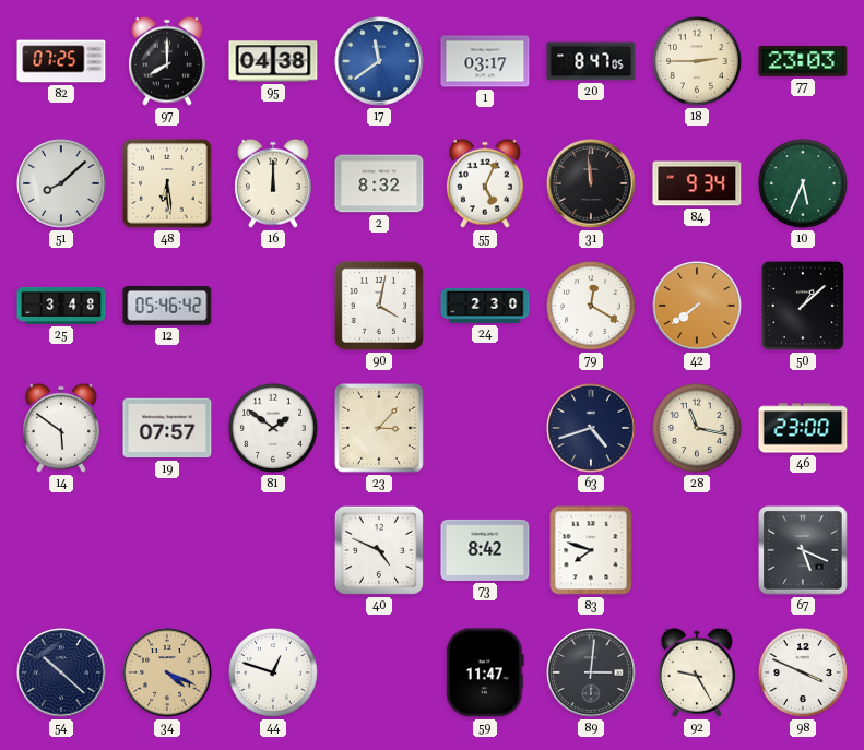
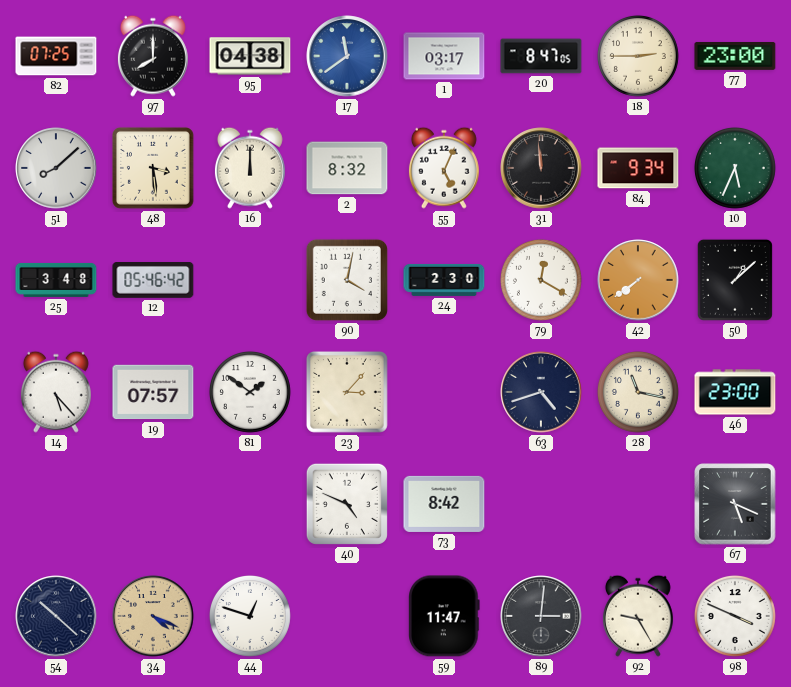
77: 23:03 -> 23:00 (735, 56)
48: 6:29 -> 3:29 (153, 168)
14: 5:51 -> 5:23 (56, 392)
83: 7:48 -> none (591, 550)
